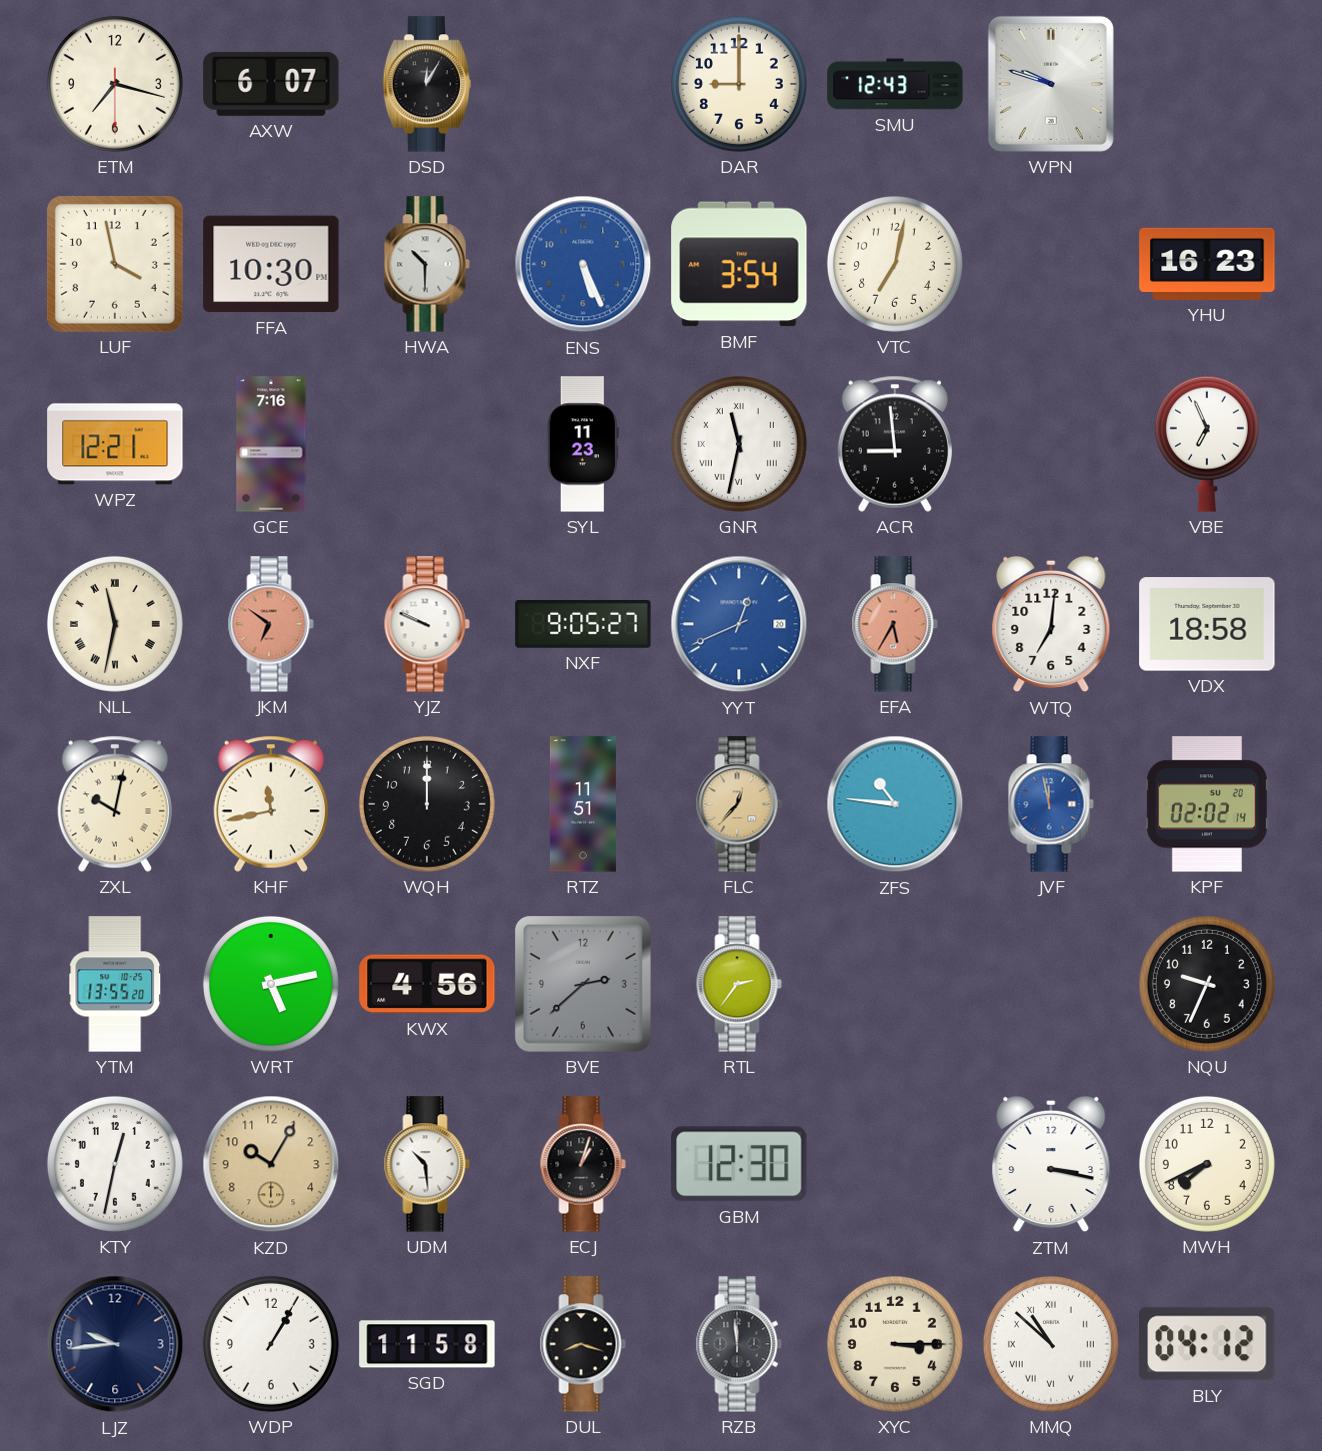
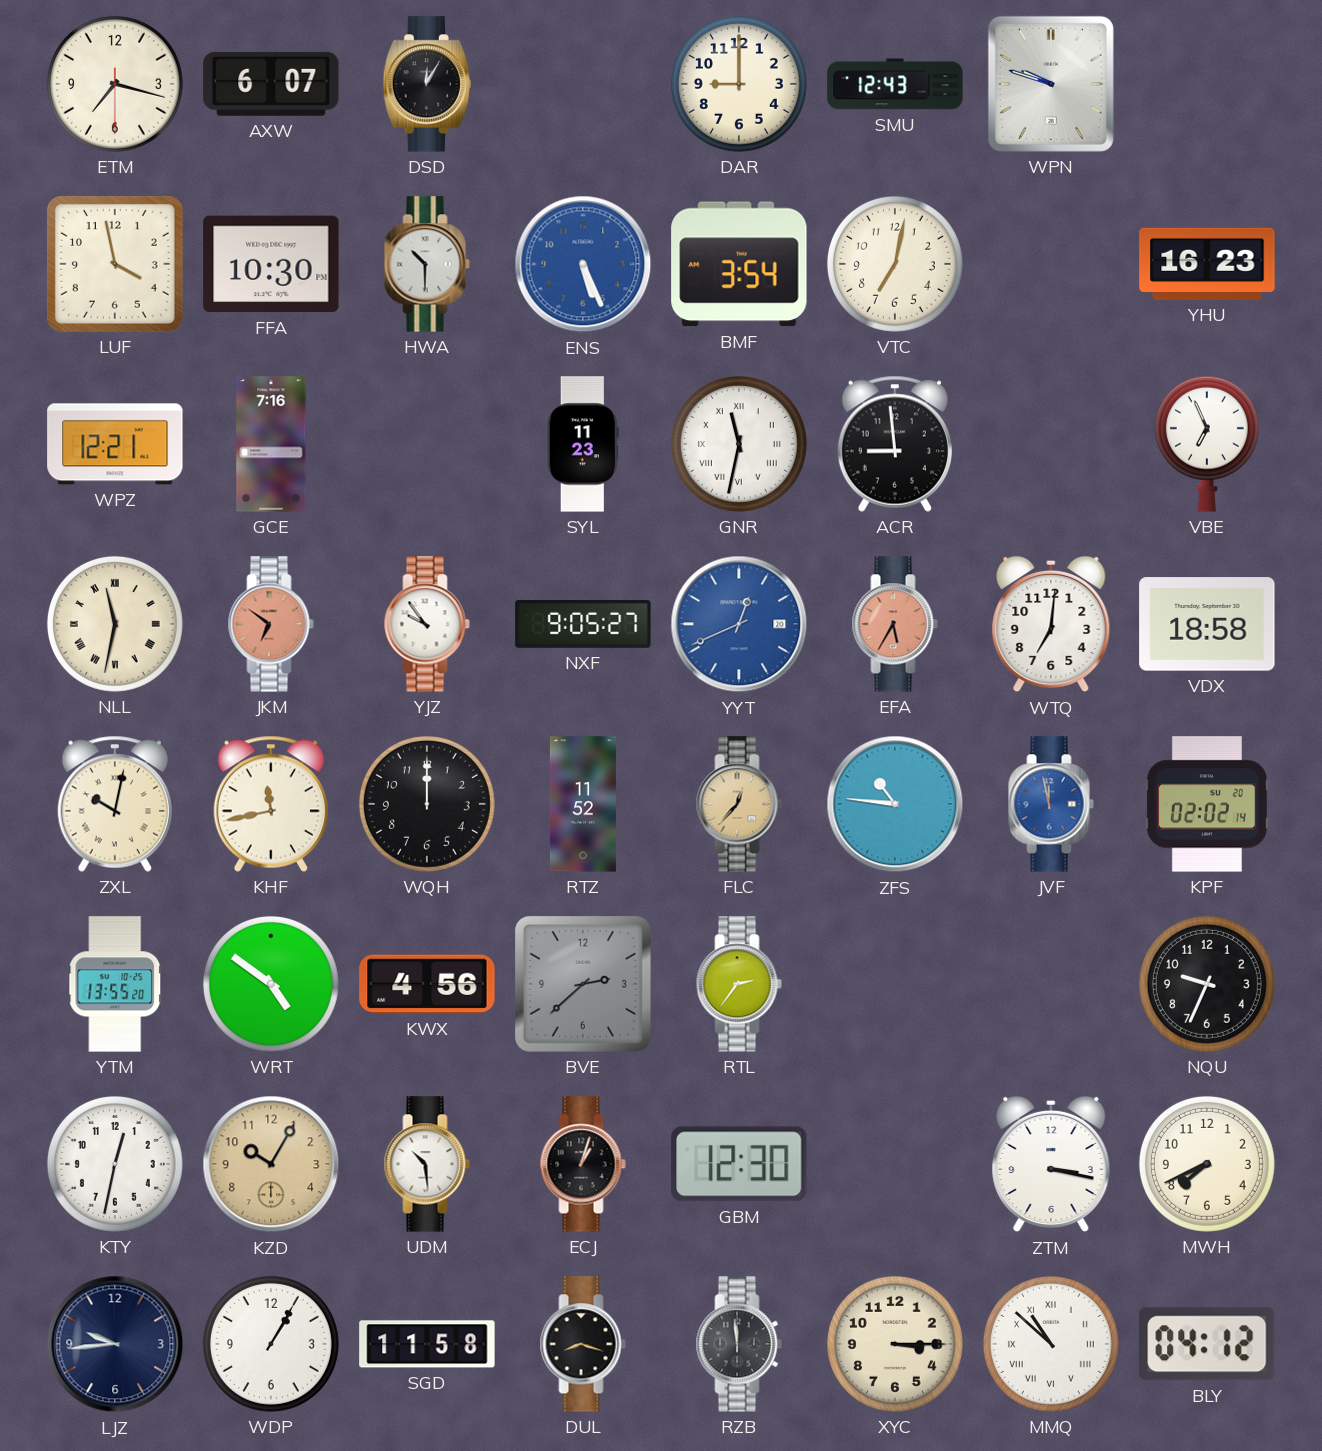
YJZ: 9:49 -> 9:54 (427, 624)
RTZ: 11:51 -> 11:52 (583, 804)
WRT: 5:13 -> 4:51 (271, 984)
